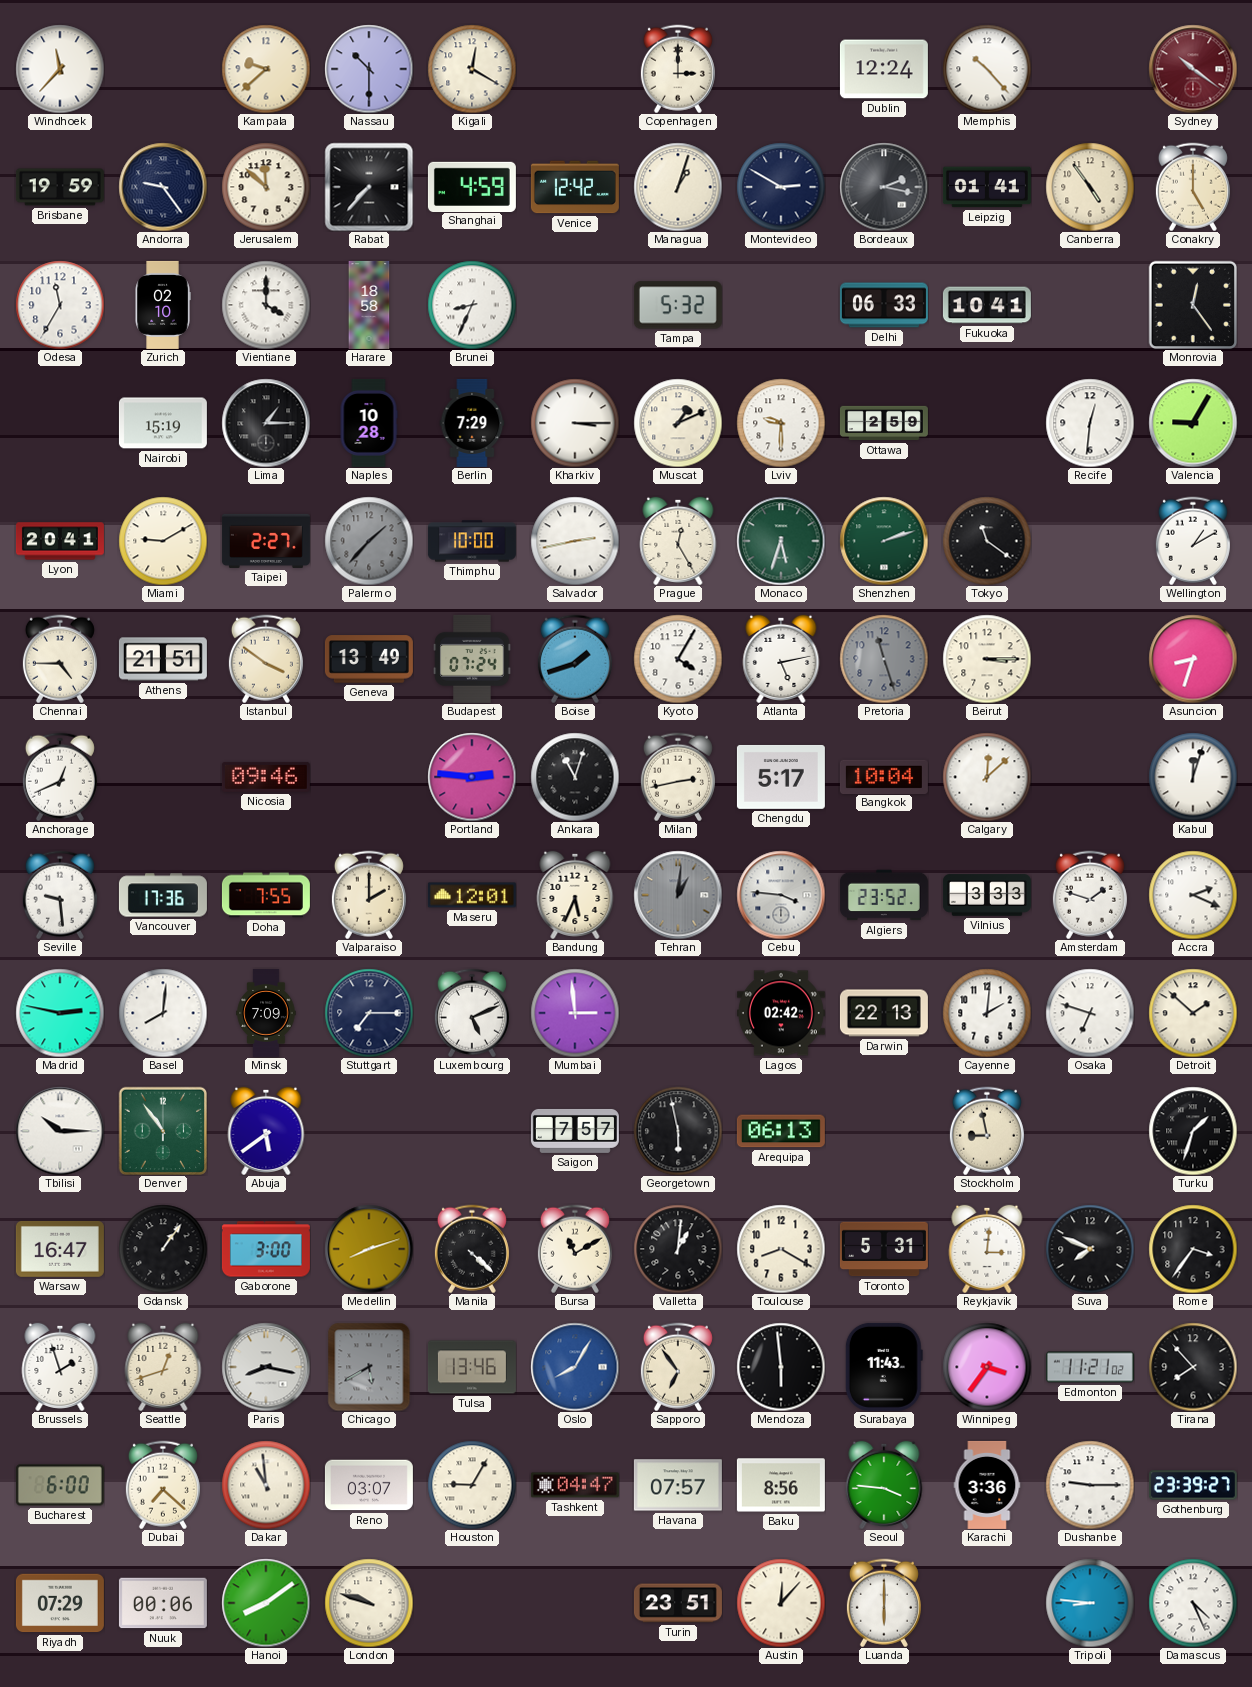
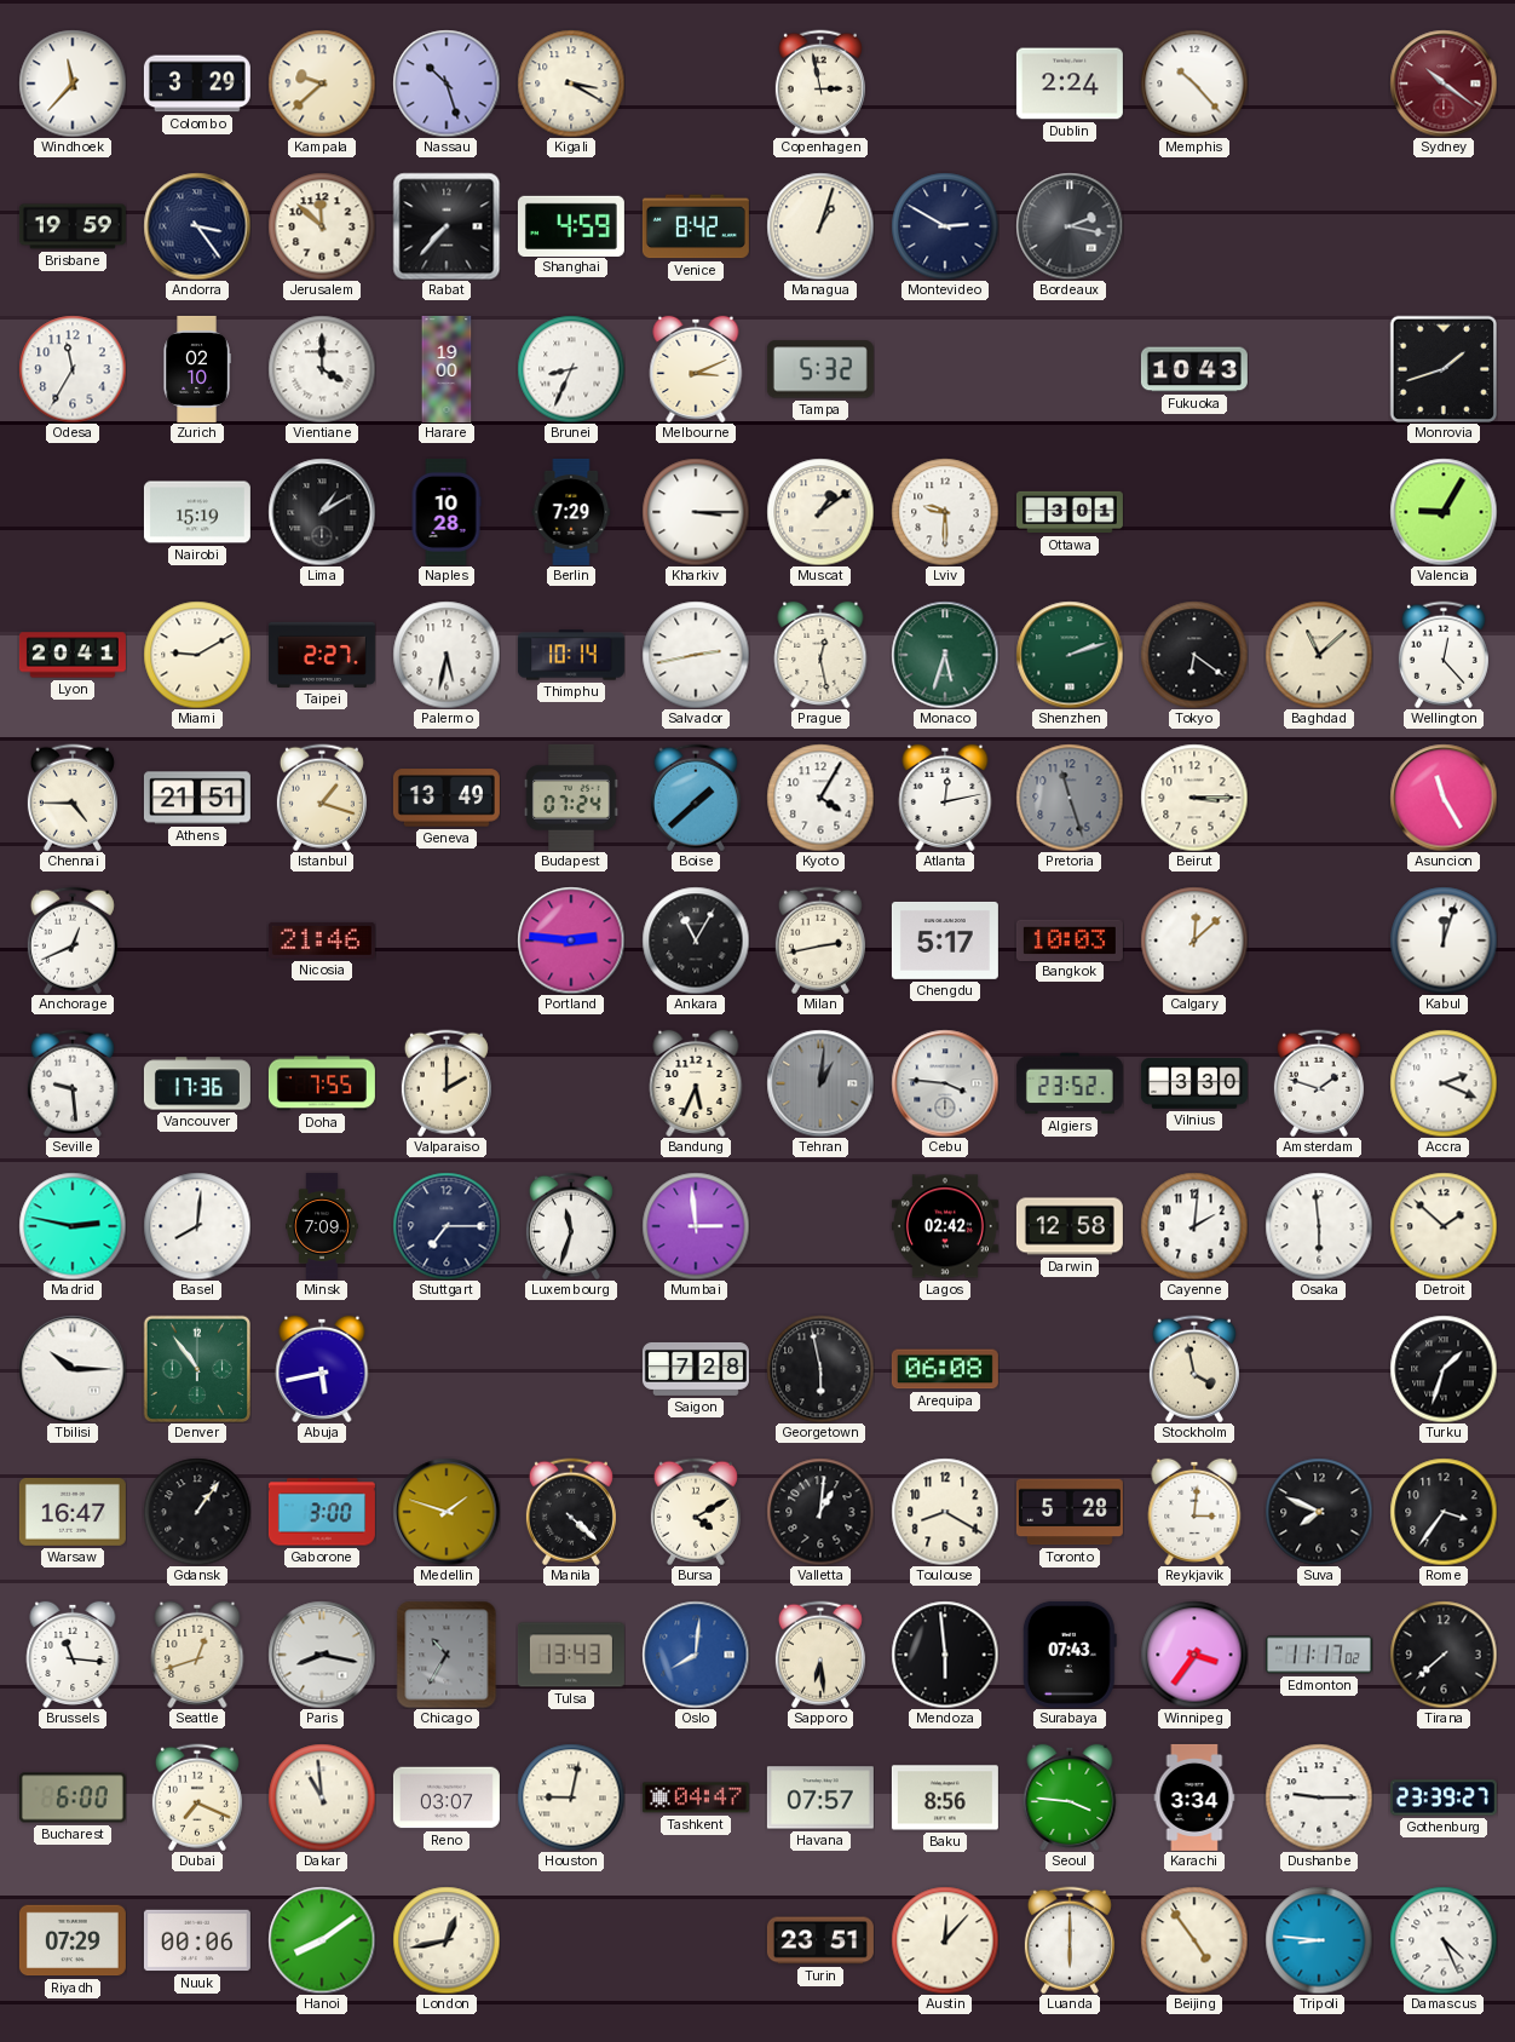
Colombo: none -> 3:29 (197, 84)
Nassau: 10:30 -> 10:27 (447, 84)
Kigali: 12:20 -> 3:20 (571, 84)
Copenhagen: 3:00 -> 2:58 (820, 84)
Dublin: 12:24 -> 2:24 (1070, 84)
Andorra: 9:24 -> 3:24 (197, 226)
Venice: 12:42 -> 8:42 (696, 226)
Leipzig: 01:41 -> none (987, 187)
Canberra: 4:54 -> none (1090, 187)
Conakry: 5:00 -> none (1193, 187)
Harare: 18:58 -> 19:00 (447, 369)
Melbourne: none -> 3:11 (696, 369)
Delhi: 06:33 -> none (884, 305)
Fukuoka: 10:41 -> 10:43 (1194, 369)
Monrovia: 12:24 -> 1:42 (1444, 369)
Lima: 1:15 -> 1:10 (322, 512)
Muscat: 1:11 -> 1:09 (820, 512)
Ottawa: 2:59 -> 3:01 (1070, 512)
Recife: 12:31 -> none (1090, 423)
Palermo: 1:37 -> 5:32 (447, 655)
Palermo dial: grey -> white (447, 655)
Thimphu: 10:00 -> 10:14 (571, 655)
Prague: 12:25 -> 12:28 (820, 655)
Tokyo: 11:21 -> 6:21 (1194, 655)
Baghdad: none -> 11:08 (1319, 655)
Wellington: 1:10 -> 12:23 (1444, 655)
Istanbul: 3:51 -> 1:18 (322, 798)
Boise: 1:42 -> 1:38 (696, 798)
Atlanta: 5:13 -> 12:13 (945, 798)
Asuncion: 8:33 -> 11:25 (1444, 798)
Nicosia: 09:46 -> 21:46 (322, 941)
Ankara: 11:03 -> 11:05 (696, 941)
Bangkok: 10:04 -> 10:03 (1070, 939)
Maseru: 12:01 -> none (472, 895)
Vilnius: 3:33 -> 3:30 (1194, 1083)
Luxembourg: 5:11 -> 11:33 (571, 1226)
Darwin: 22:13 -> 12:58 (1070, 1226)
Osaka: 6:48 -> 5:59 (1319, 1226)
Abuja: 5:39 -> 5:43 (322, 1369)
Saigon: 7:57 -> 7:28 (696, 1369)
Arequipa: 06:13 -> 06:08 (945, 1369)
Stockholm: 8:58 -> 3:58 (1194, 1369)
Medellin: 8:12 -> 1:48 (447, 1512)
Bursa: 11:10 -> 4:10 (696, 1512)
Toronto: 5:31 -> 5:28 (1070, 1512)
Brussels: 1:57 -> 11:16 (73, 1655)
Chicago: 5:40 -> 10:35 (447, 1655)
Tulsa: 13:46 -> 13:43 (571, 1655)
Oslo: 8:05 -> 8:01 (696, 1655)
Sapporo: 6:54 -> 6:29 (820, 1655)
Surabaya: 11:43 -> 07:43 (1070, 1655)
Edmonton: 11:21 -> 11:17 (1319, 1655)
Tirana: 7:53 -> 7:38 (1444, 1655)
Dubai: 7:22 -> 7:19 (197, 1797)
Houston: 9:05 -> 9:02 (571, 1797)
Karachi: 3:36 -> 3:34 (1194, 1797)
London: 9:48 -> 12:43 (447, 1940)
Beijing: none -> 4:54 (1194, 1940)
